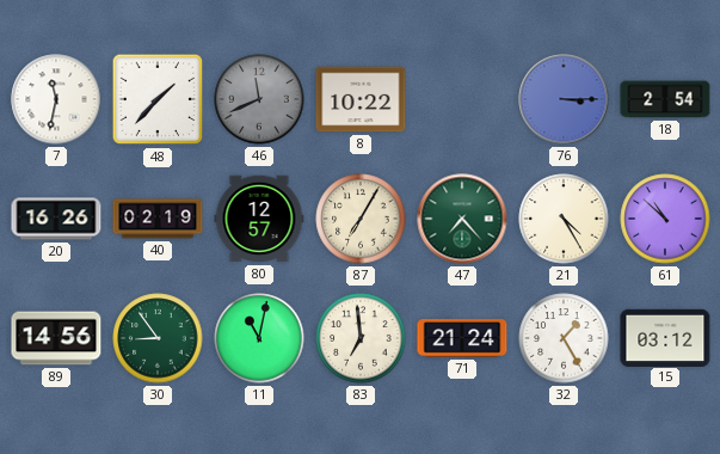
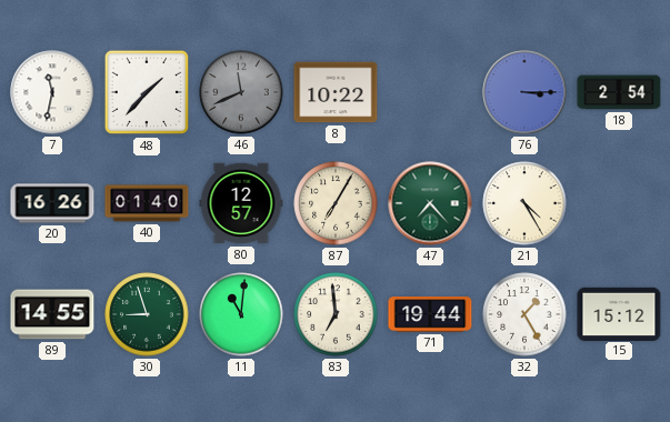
40: 02:19 -> 01:40 (147, 203)
61: 10:52 -> none (665, 219)
89: 14:56 -> 14:55 (52, 314)
30: 8:54 -> 8:57 (147, 314)
11: 11:02 -> 11:01 (241, 314)
71: 21:24 -> 19:44 (430, 314)
15: 03:12 -> 15:12 (619, 313)
